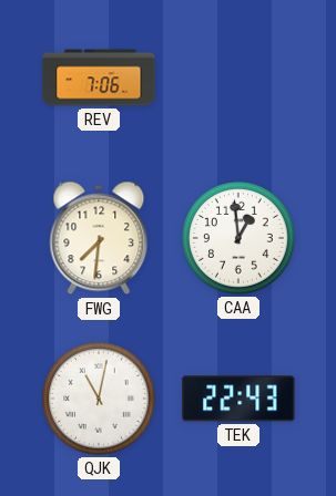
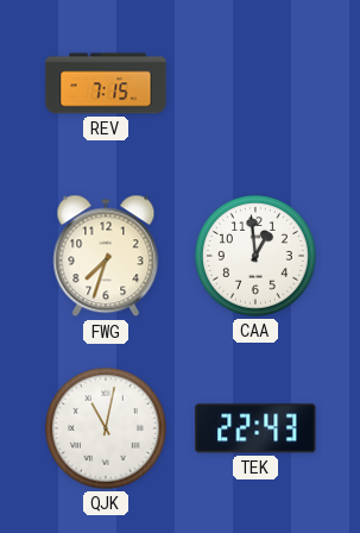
REV: 7:06 -> 7:15 (106, 83)
FWG: 7:31 -> 7:33 (106, 256)
